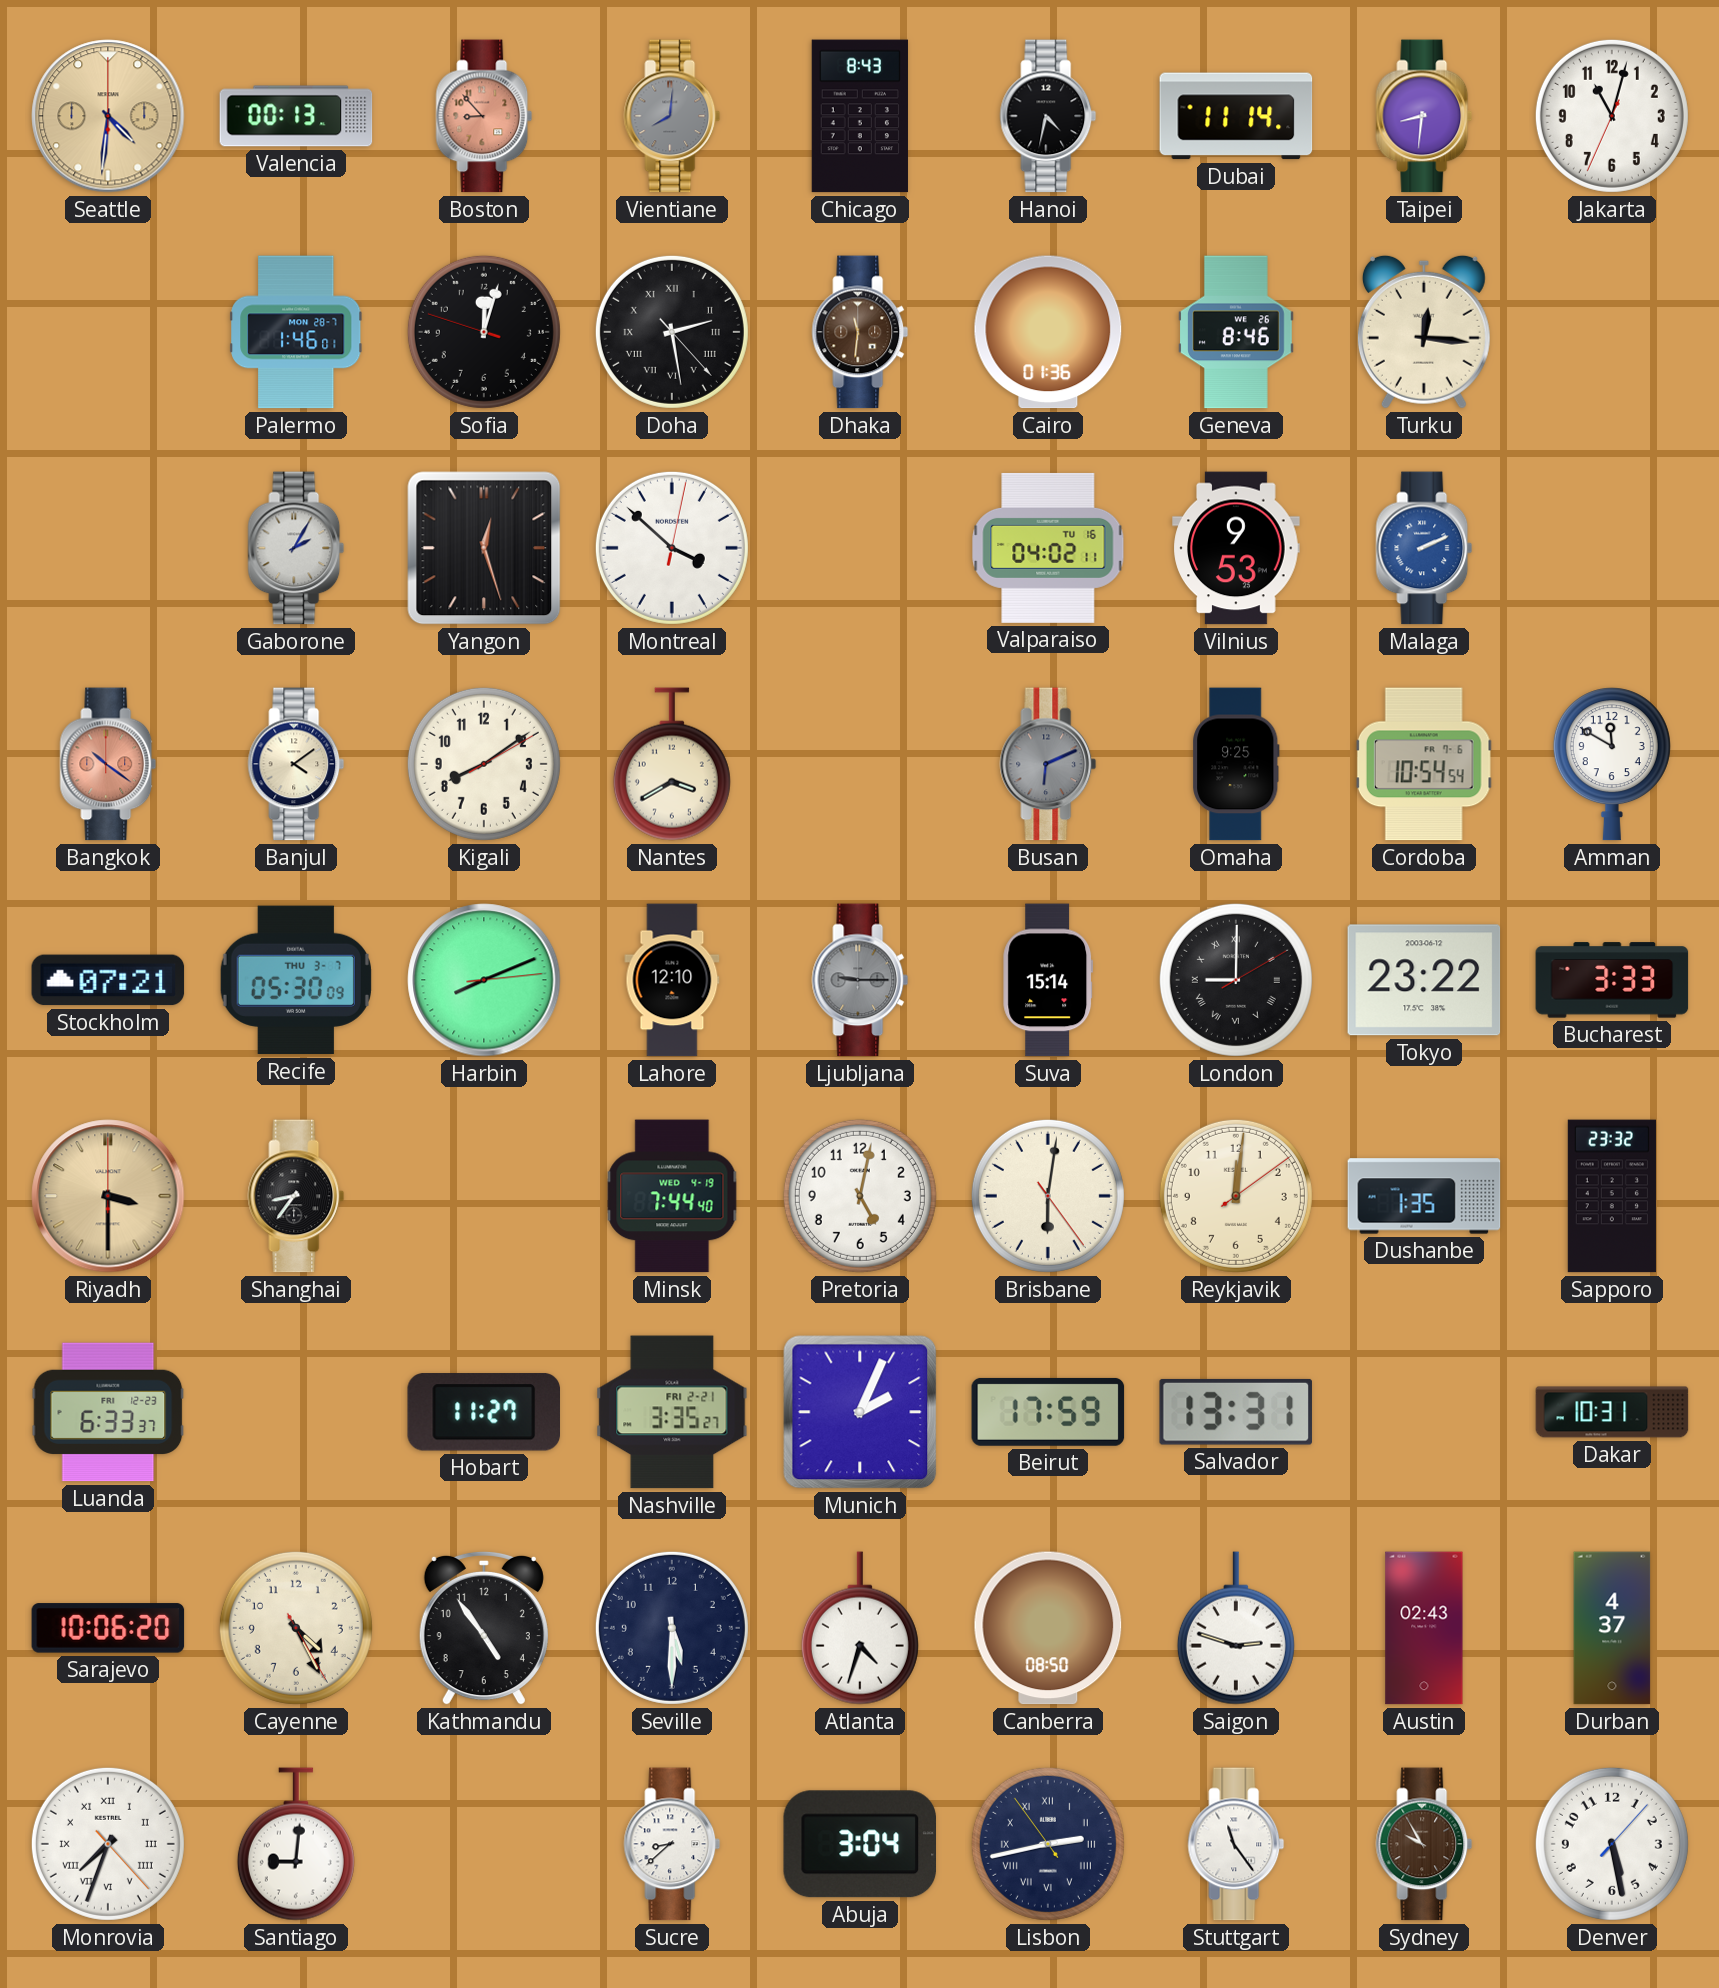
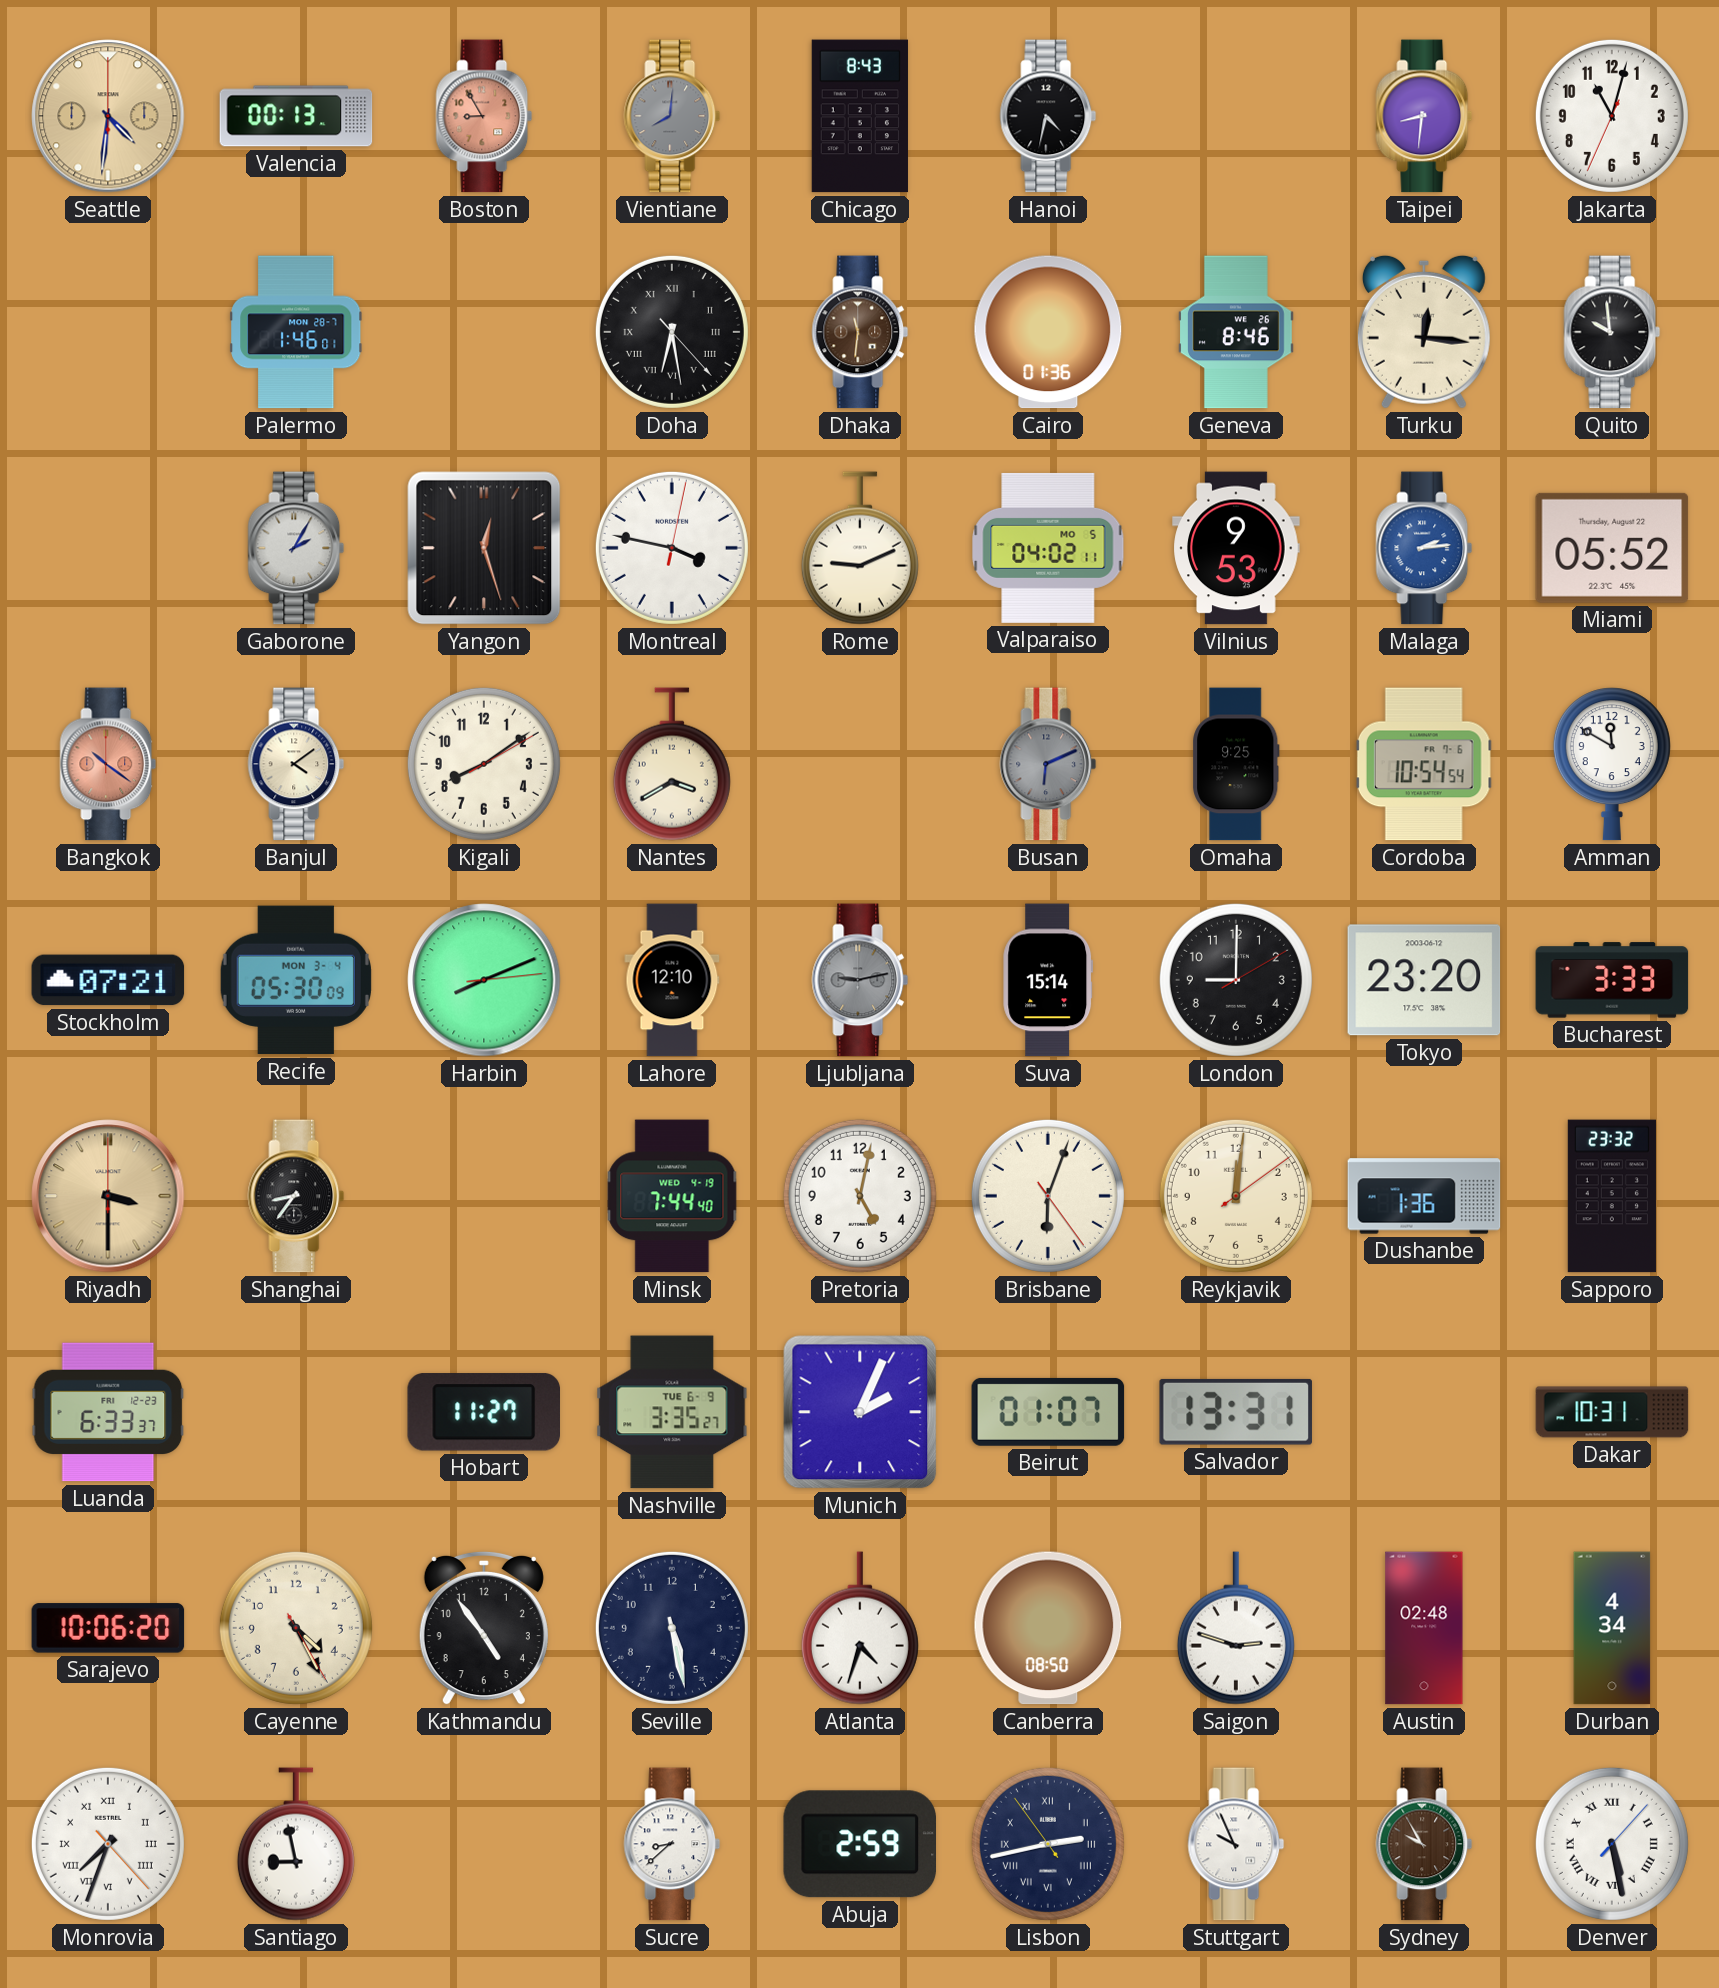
Boston: 8:53 -> 8:55 (484, 116)
Dubai: 11:14 -> none (1236, 116)
Sofia: 12:02 -> none (484, 332)
Doha: 2:28 -> 6:28 (672, 332)
Quito: none -> 9:59 (1612, 332)
Montreal: 3:52 -> 3:47 (672, 548)
Rome: none -> 9:11 (860, 548)
Valparaiso date: TU 16 -> MO 5 (1048, 548)
Malaga: 2:11 -> 2:14 (1424, 548)
Miami: none -> 05:52 (1612, 548)
Recife date: THU 3-7 -> MON 3-4 (296, 980)
Ljubljana: 9:15 -> 9:13 (860, 980)
London numerals: Roman -> Arabic (1236, 980)
Tokyo: 23:22 -> 23:20 (1424, 980)
Brisbane: 6:01 -> 6:03 (1048, 1196)
Dushanbe: 1:35 -> 1:36 (1424, 1196)
Nashville date: FRI 2-21 -> TUE 6-9 (672, 1412)
Beirut: 17:59 -> 01:07 (1048, 1412)
Seville: 5:30 -> 5:28 (672, 1628)
Austin: 02:43 -> 02:48 (1424, 1628)
Durban: 4:37 -> 4:34 (1612, 1628)
Santiago: 9:01 -> 8:58 (296, 1844)
Abuja: 3:04 -> 2:59 (859, 1844)
Stuttgart: 11:24 -> 9:56 (1236, 1844)
Denver numerals: Arabic -> Roman (1612, 1844)
